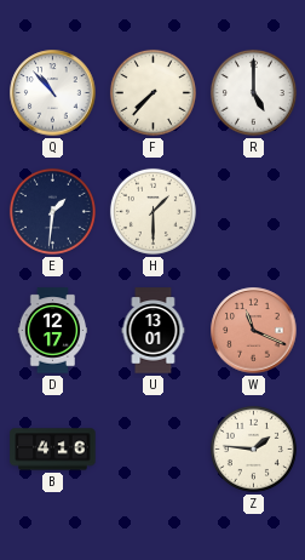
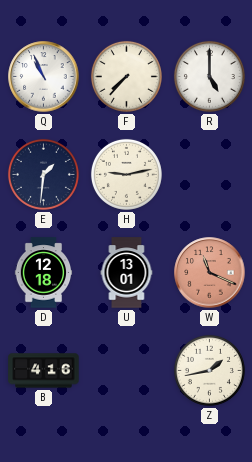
Q: 10:53 -> 10:56 (44, 77)
H: 1:30 -> 9:13 (126, 174)
D: 12:17 -> 12:18 (44, 273)
Z: 1:46 -> 1:43 (209, 370)
